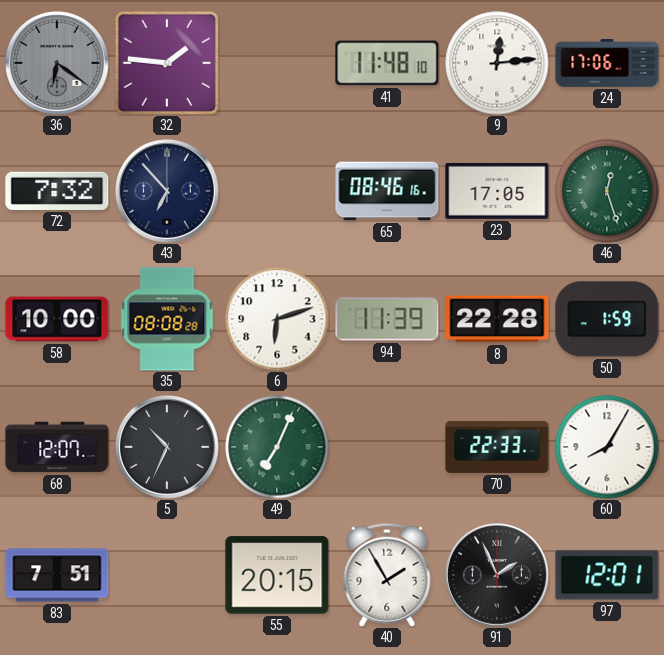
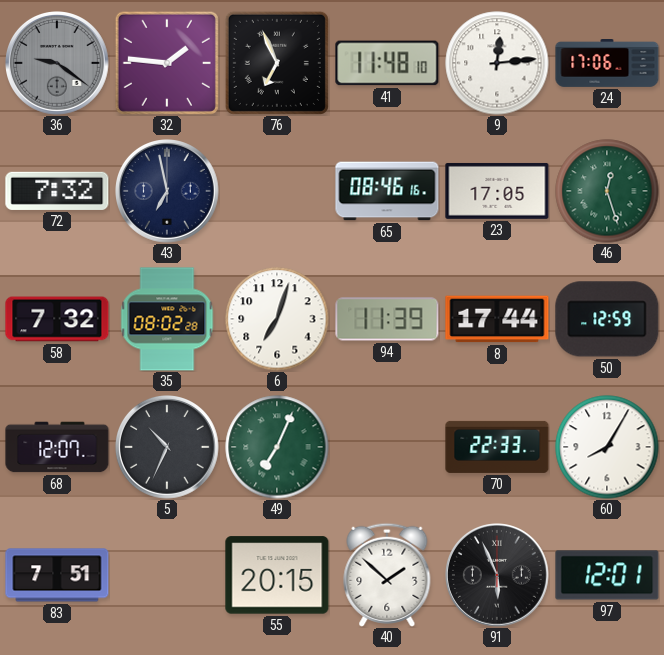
36: 6:21 -> 9:21 (58, 64)
76: none -> 6:56 (277, 63)
43: 6:53 -> 6:58 (168, 192)
58: 10:00 -> 7:32 (57, 319)
35: 08:08 -> 08:02 (167, 319)
6: 6:12 -> 7:03 (277, 319)
8: 22:28 -> 17:44 (497, 319)
50: 1:59 -> 12:59 (607, 319)
40: 1:55 -> 1:52 (387, 575)
91: 1:56 -> 5:56 (498, 576)
